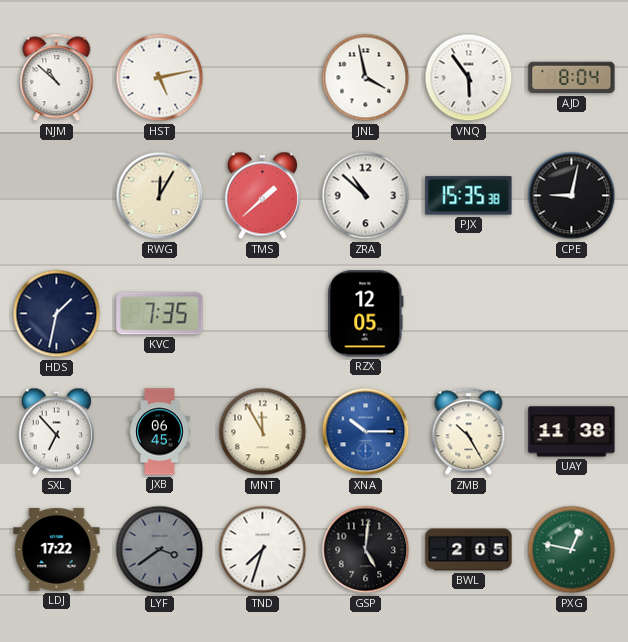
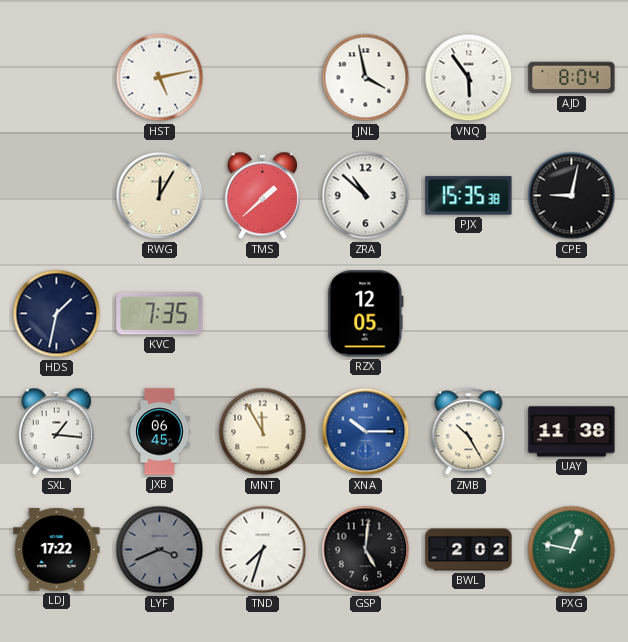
NJM: 10:52 -> none (57, 78)
SXL: 6:53 -> 1:16 (56, 432)
LYF: 3:39 -> 3:41 (160, 550)
BWL: 2:05 -> 2:02 (469, 550)
